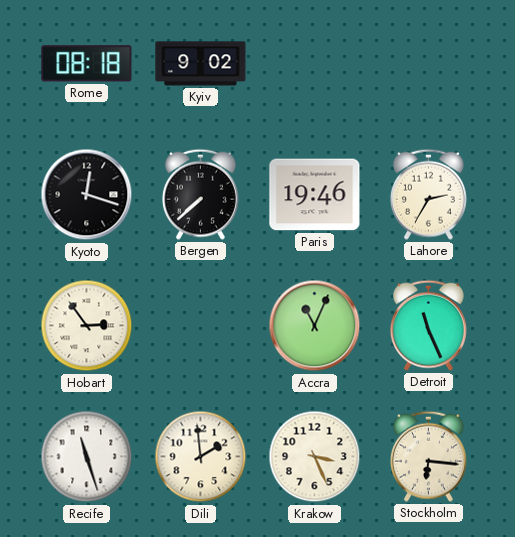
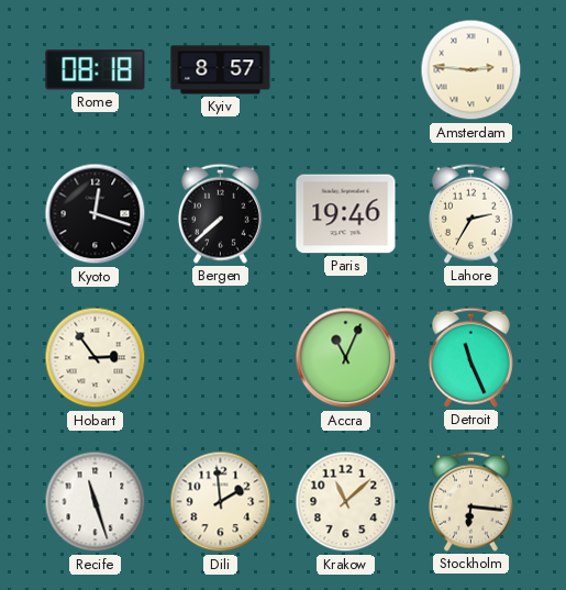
Kyiv: 9:02 -> 8:57 (221, 70)
Amsterdam: none -> 2:46 (471, 70)
Krakow: 3:26 -> 11:08 (346, 502)
